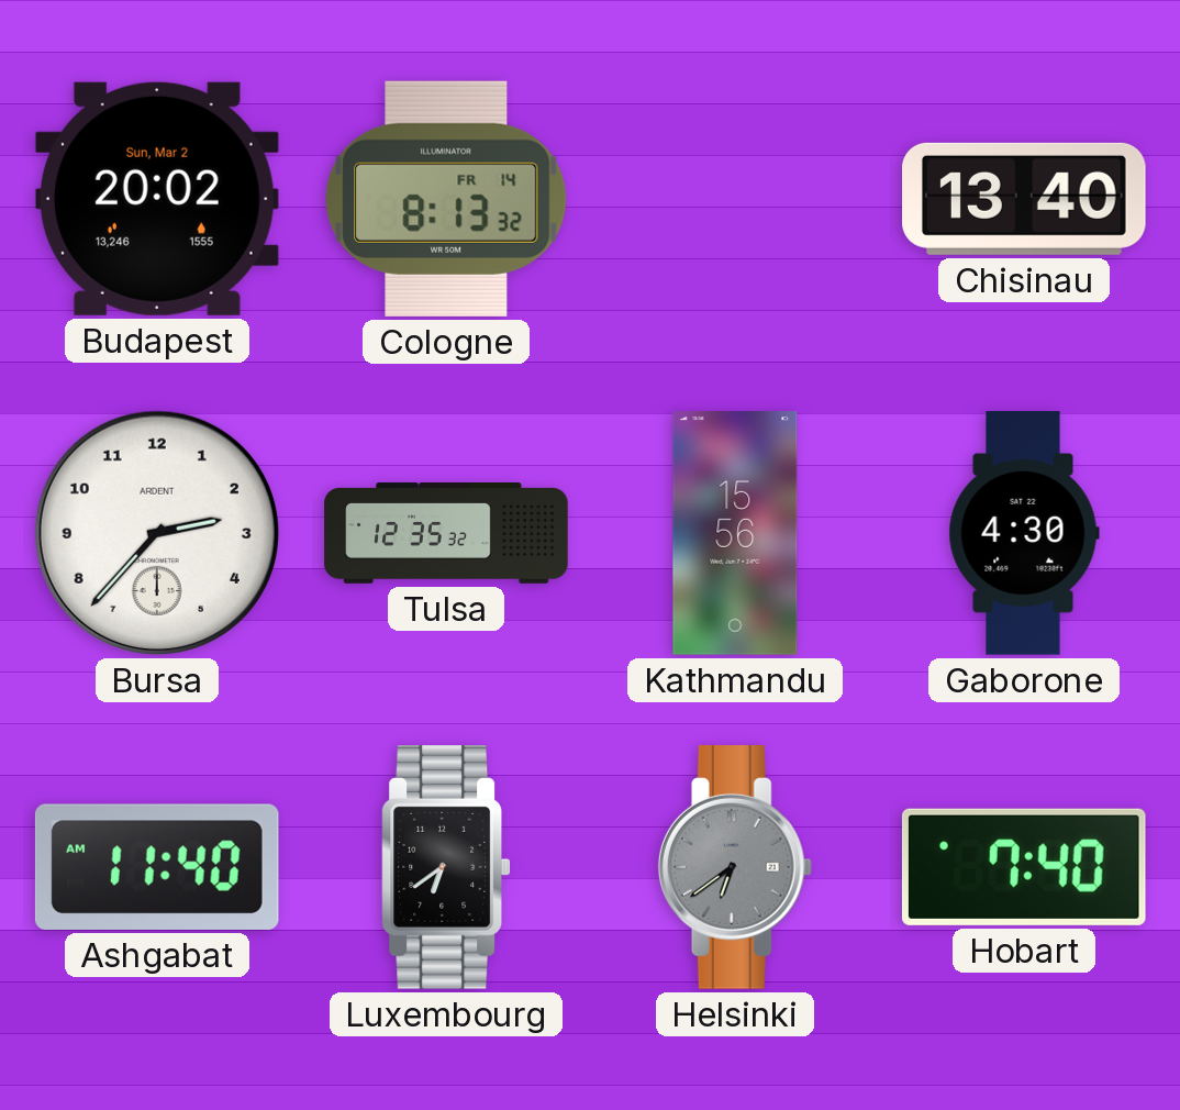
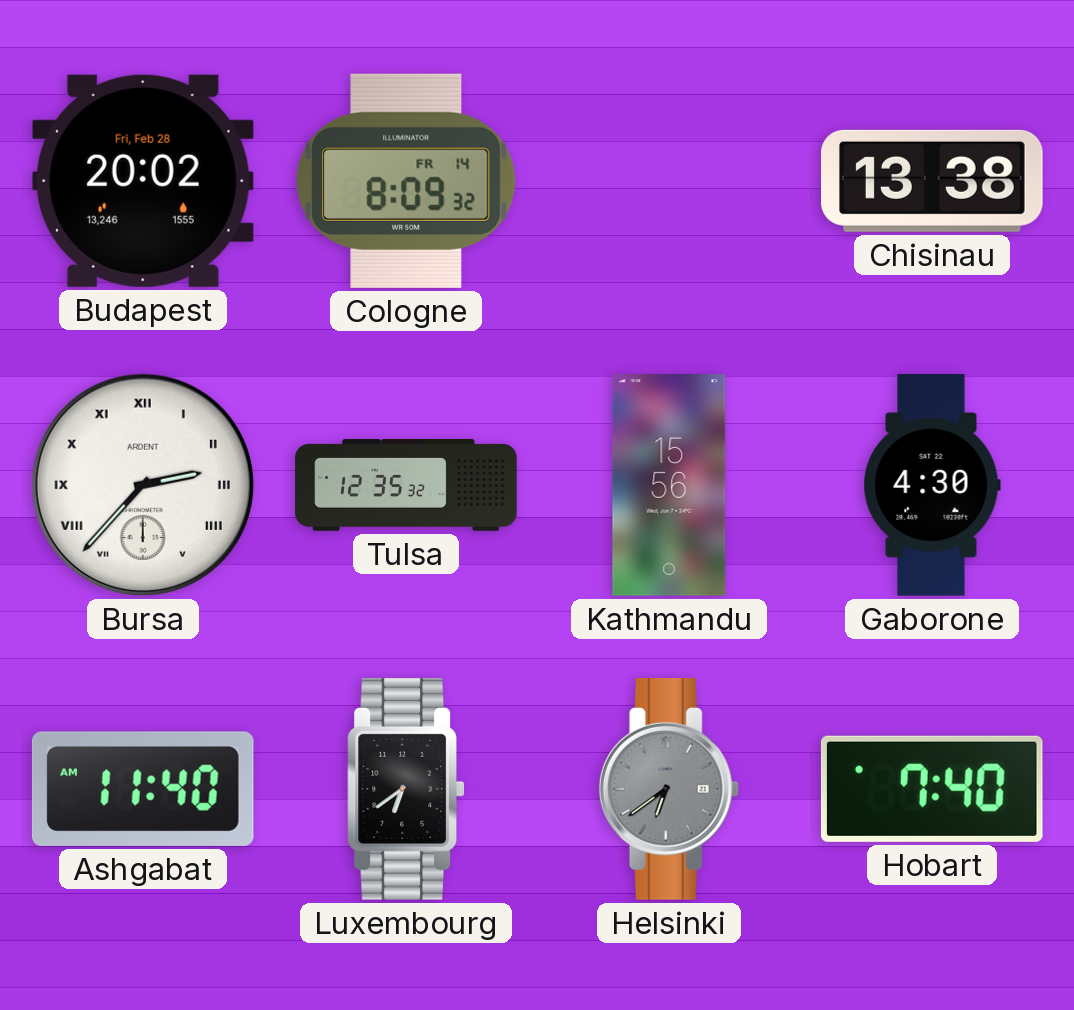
Budapest date: Sun, Mar 2 -> Fri, Feb 28 (143, 181)
Cologne: 8:13 -> 8:09 (406, 181)
Chisinau: 13:40 -> 13:38 (933, 181)
Bursa numerals: Arabic -> Roman (143, 485)
